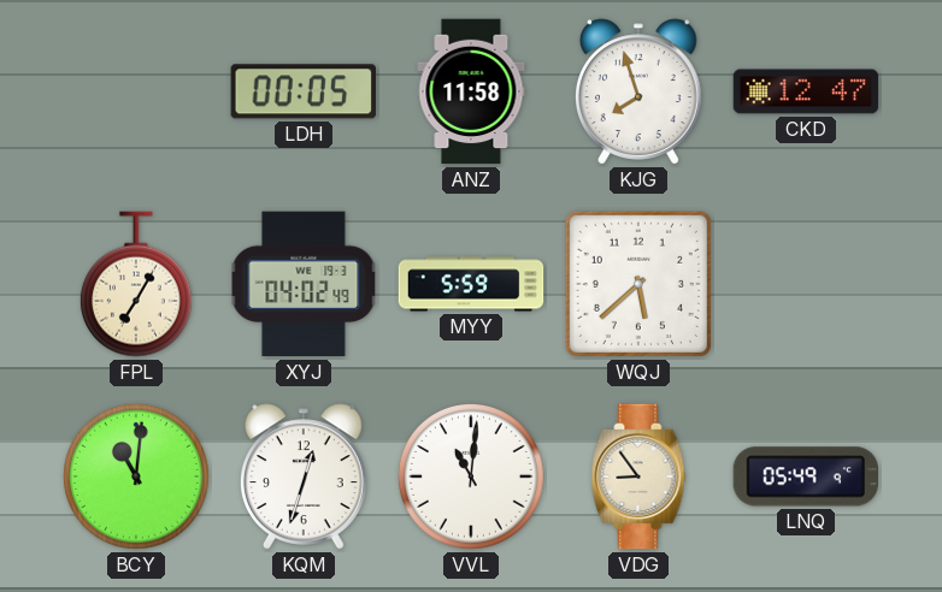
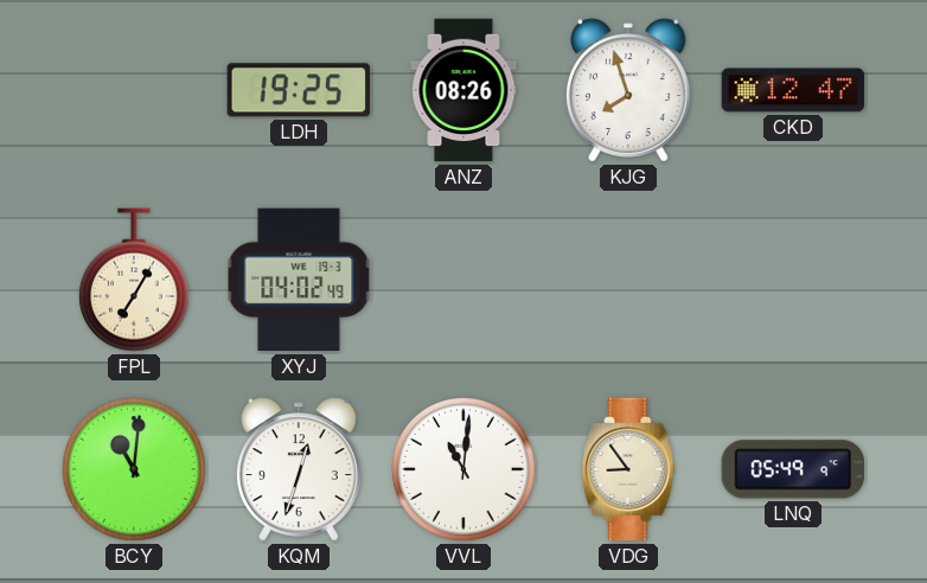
LDH: 00:05 -> 19:25 (299, 90)
ANZ: 11:58 -> 08:26 (463, 90)
MYY: 5:59 -> none (471, 284)
WQJ: 5:38 -> none (638, 284)
